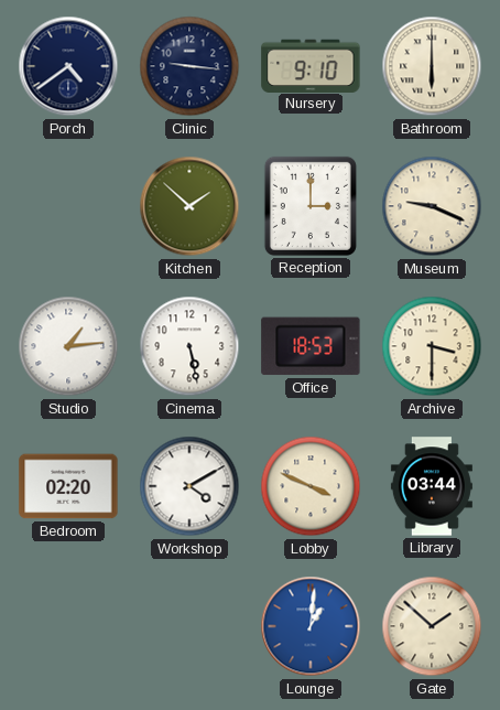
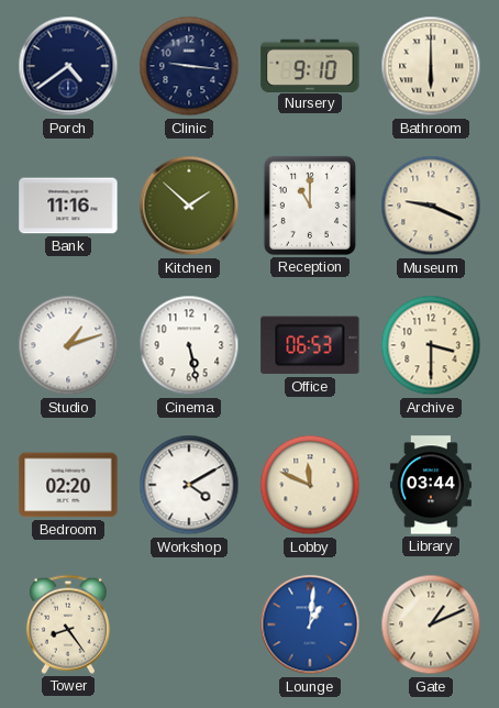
Bank: none -> 11:16 (68, 206)
Reception: 3:00 -> 11:00 (310, 206)
Studio: 1:14 -> 1:12 (68, 345)
Office: 18:53 -> 06:53 (310, 345)
Lobby: 3:49 -> 11:49 (310, 485)
Tower: none -> 8:24 (68, 624)
Gate: 1:52 -> 1:11 (431, 624)
